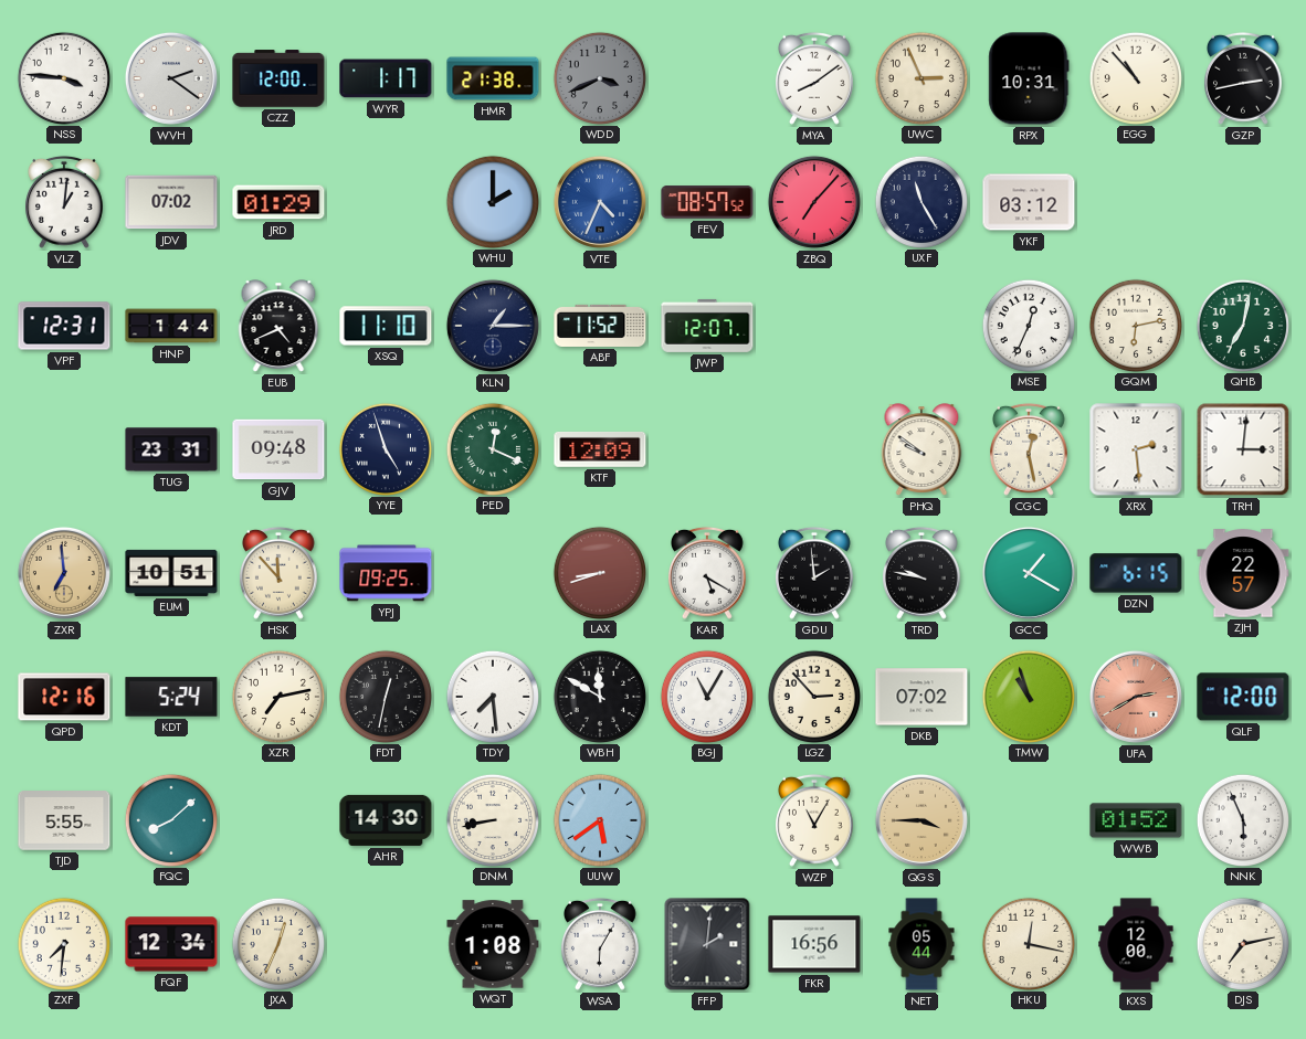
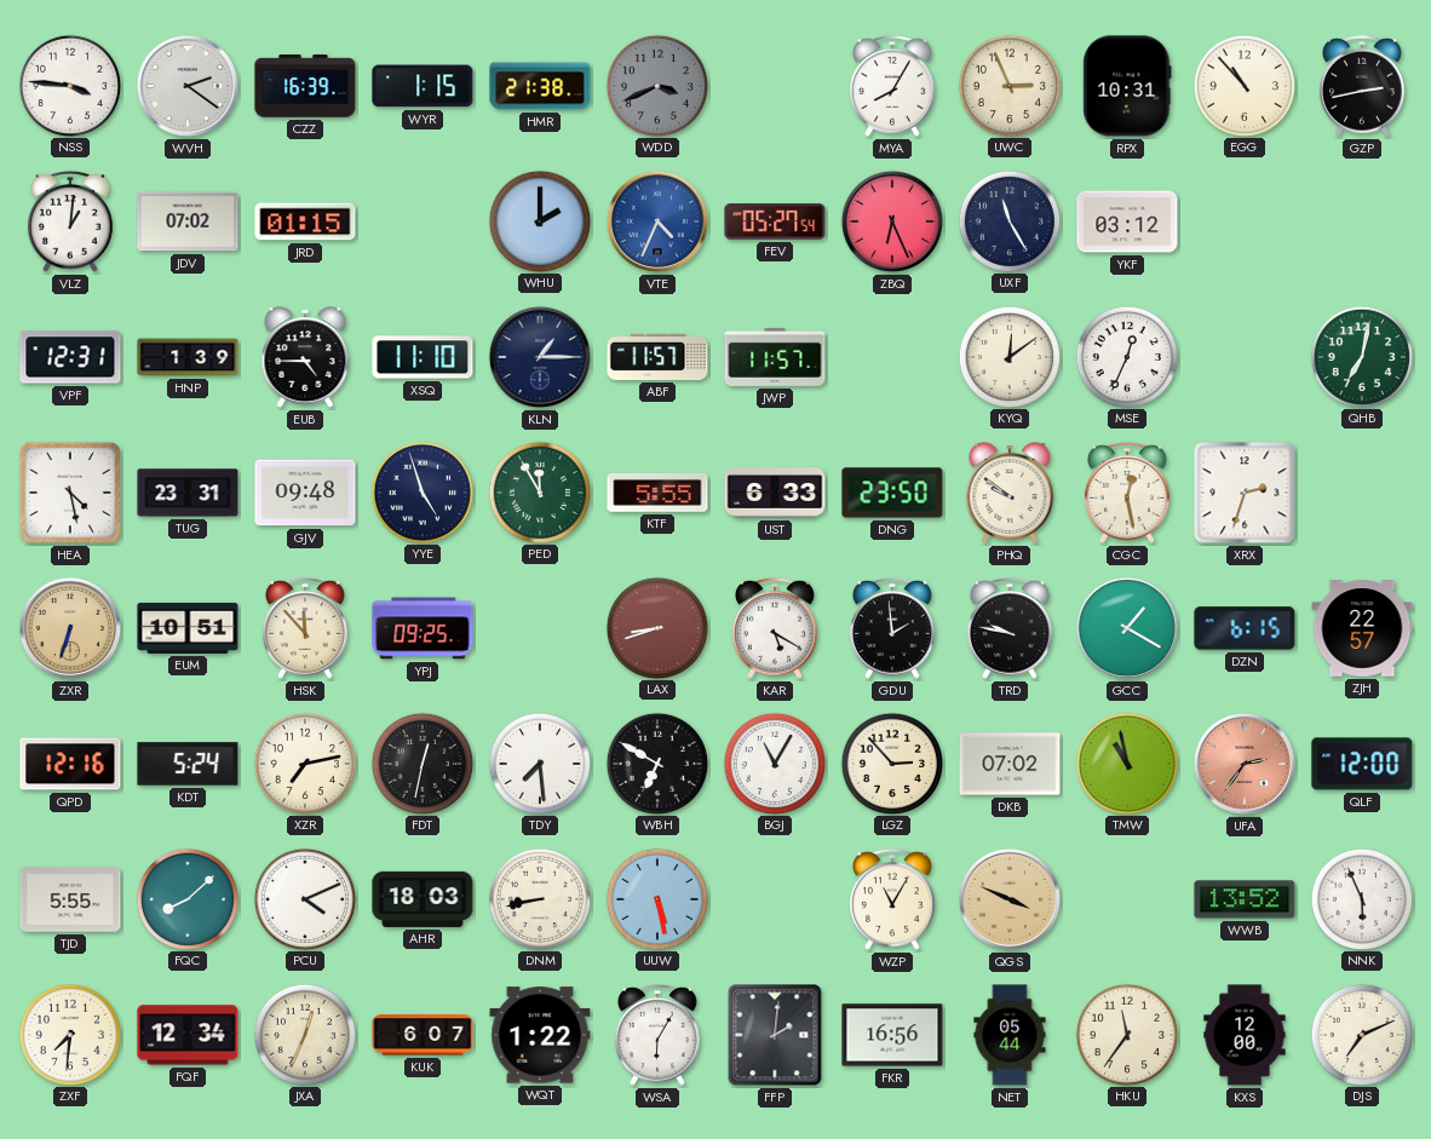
CZZ: 12:00 -> 16:39 (305, 86)
WYR: 1:17 -> 1:15 (423, 86)
MYA: 8:09 -> 8:05 (893, 86)
JRD: 01:29 -> 01:15 (305, 222)
FEV: 08:57 -> 05:27 (775, 222)
ZBQ: 7:07 -> 6:26 (892, 222)
HNP: 1:44 -> 1:39 (188, 357)
EUB: 4:41 -> 4:45 (305, 357)
ABF: 11:52 -> 11:57 (657, 357)
JWP: 12:07 -> 11:57 (775, 357)
KYQ: none -> 12:09 (1008, 356)
GQM: 6:13 -> none (1135, 325)
HEA: none -> 4:28 (70, 493)
PED: 12:19 -> 11:55 (539, 491)
KTF: 12:09 -> 5:55 (657, 493)
UST: none -> 6:33 (775, 493)
DNG: none -> 23:50 (892, 493)
XRX: 2:29 -> 2:33 (1245, 493)
TRH: 3:01 -> none (1243, 449)
ZXR: 6:59 -> 6:33 (70, 628)
WBH: 11:50 -> 6:50 (656, 763)
TMW: 10:57 -> 10:58 (1126, 763)
UFA: 2:40 -> 2:36 (1245, 764)
PCU: none -> 4:11 (304, 898)
AHR: 14:30 -> 18:03 (423, 899)
UUW: 5:39 -> 5:28 (656, 898)
QGS: 3:45 -> 3:49 (1010, 899)
WWB: 01:52 -> 13:52 (1245, 899)
KUK: none -> 6:07 (423, 1035)
WQT: 1:08 -> 1:22 (540, 1035)
HKU: 12:17 -> 11:36 (1126, 1034)
DJS: 7:13 -> 7:11 (1361, 1034)
